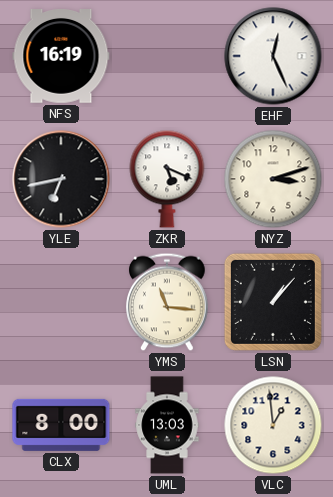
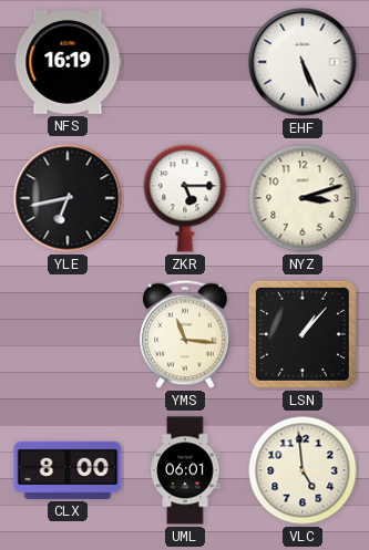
EHF: 12:26 -> 5:26 (303, 62)
ZKR: 5:19 -> 5:15 (185, 198)
UML: 13:03 -> 06:01 (185, 470)
VLC: 12:59 -> 4:59 (303, 470)
